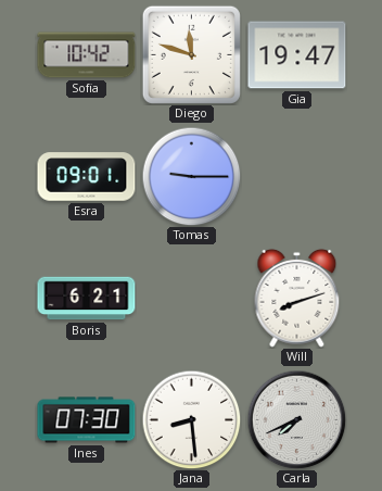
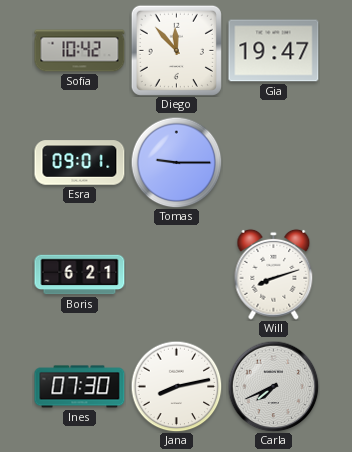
Diego: 11:48 -> 11:53 (176, 50)
Jana: 8:29 -> 8:13 (176, 386)
